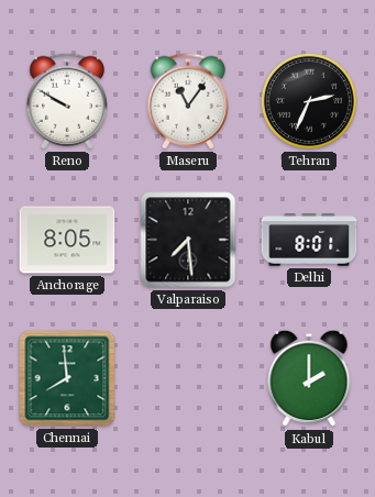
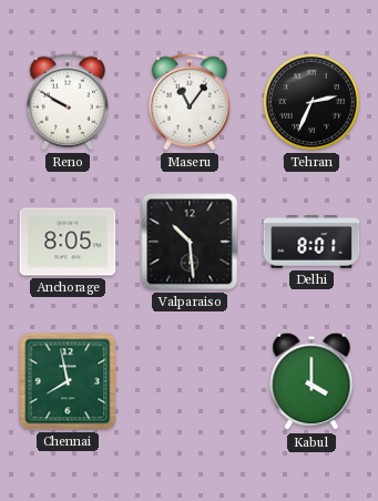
Valparaiso: 7:29 -> 10:29 (190, 242)
Chennai: 7:59 -> 7:58 (68, 381)
Kabul: 2:00 -> 4:00 (311, 381)
